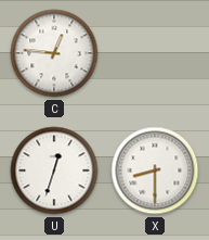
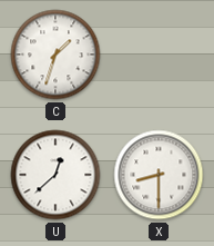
C: 12:46 -> 1:33 (55, 55)
U: 12:33 -> 12:38 (55, 175)
